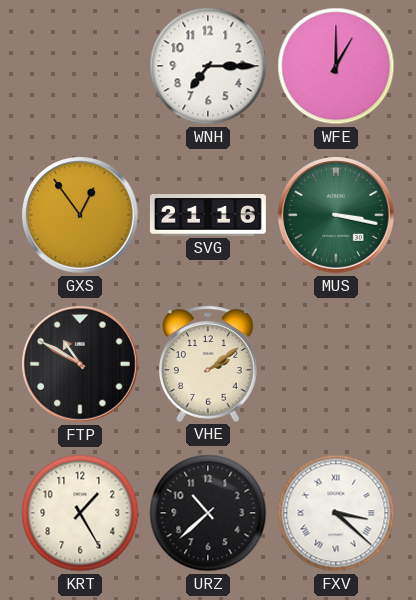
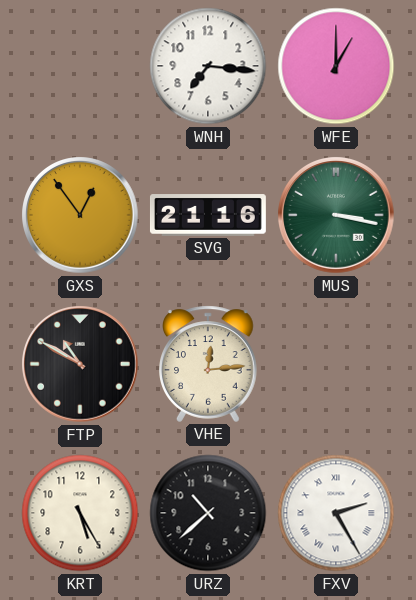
WNH: 7:15 -> 7:16 (208, 66)
VHE: 2:09 -> 12:14 (209, 364)
KRT: 1:25 -> 5:25 (80, 513)
FXV: 3:22 -> 2:25 (336, 513)
